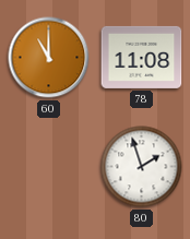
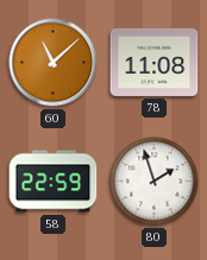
60: 11:00 -> 11:08 (54, 63)
58: none -> 22:59 (54, 182)
